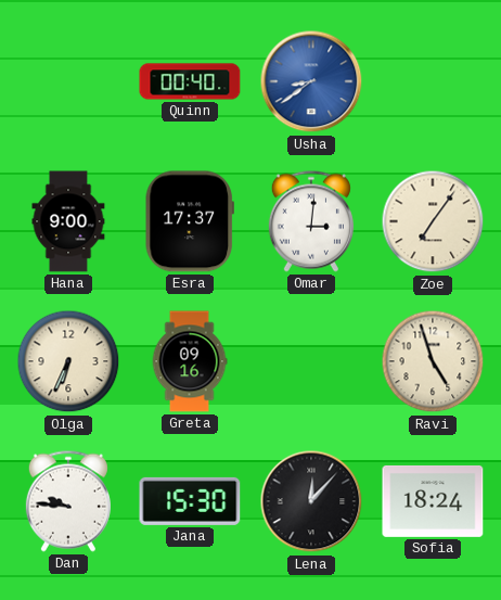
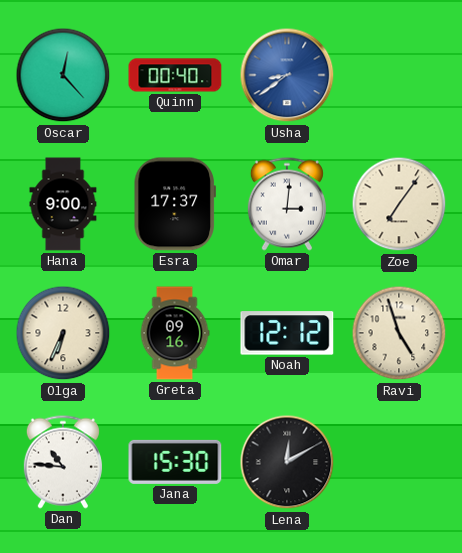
Oscar: none -> 12:23 (63, 75)
Noah: none -> 12:12 (287, 333)
Dan: 9:46 -> 10:46 (63, 462)
Lena: 12:07 -> 12:10 (287, 462)
Sofia: 18:24 -> none (433, 501)
